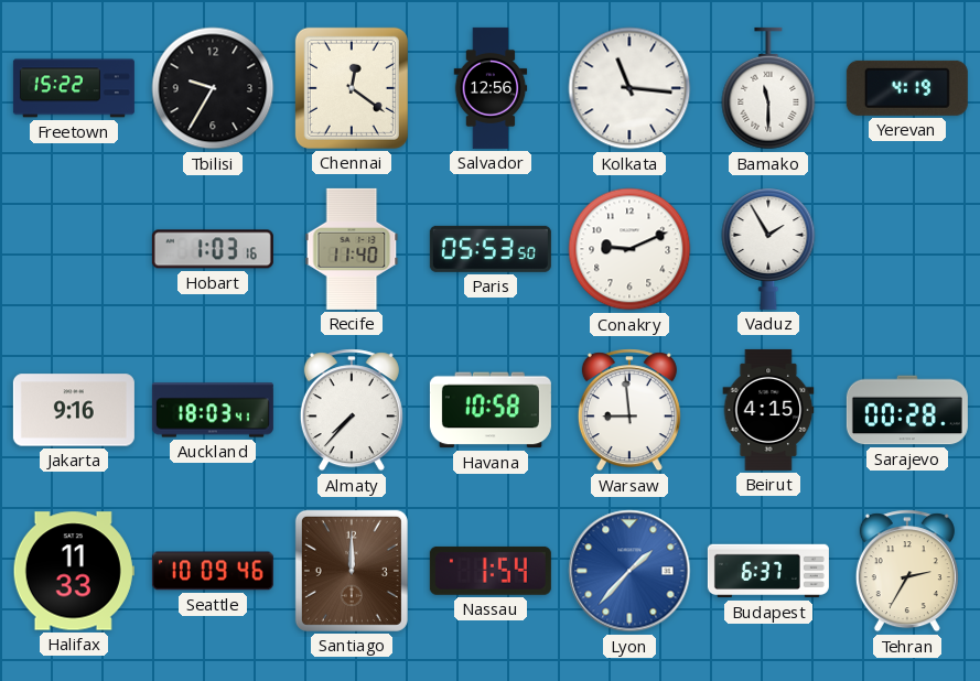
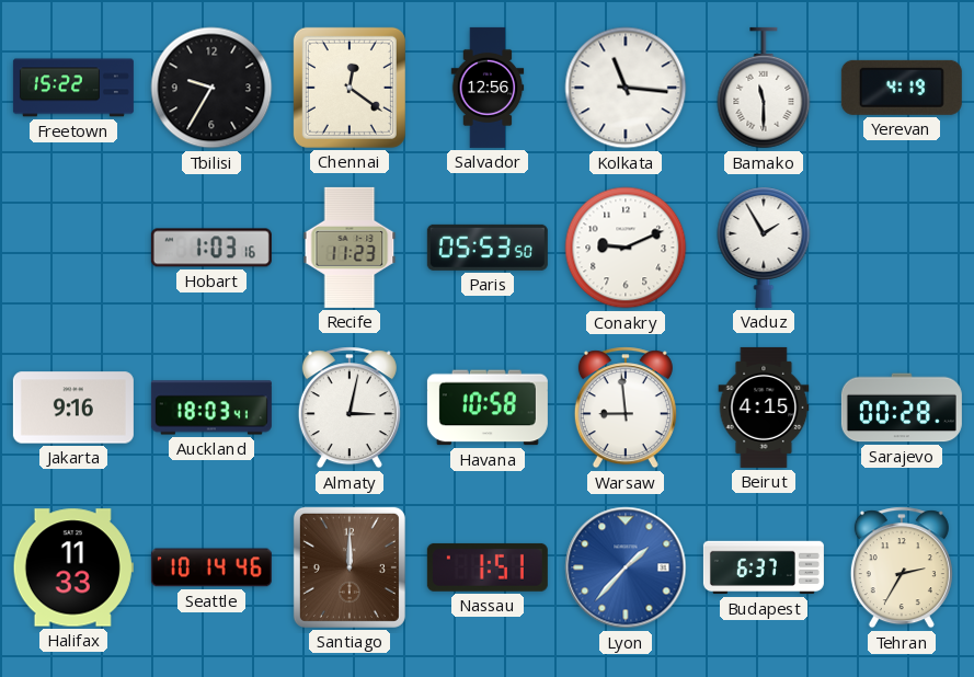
Recife: 11:40 -> 11:23 (350, 248)
Almaty: 7:37 -> 3:02 (350, 408)
Seattle: 10:09 -> 10:14 (211, 567)
Nassau: 1:54 -> 1:51 (488, 567)
